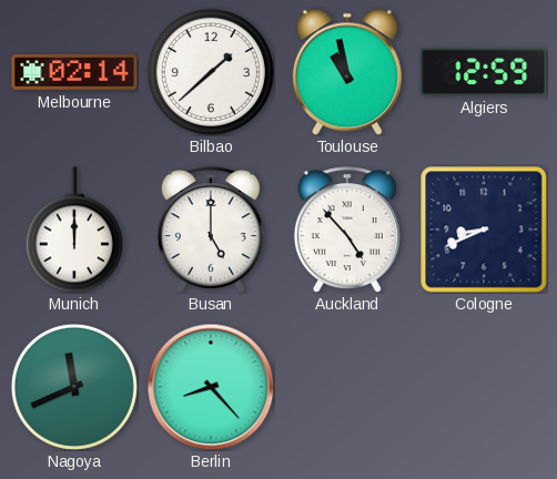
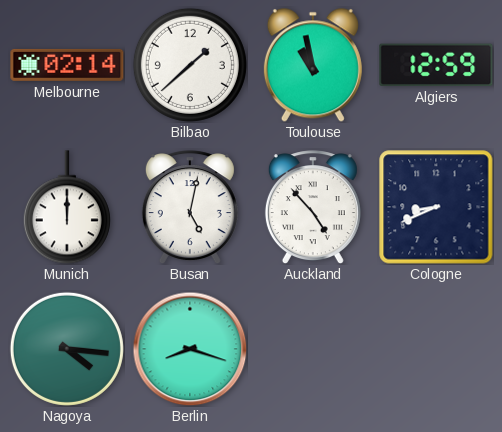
Busan: 5:00 -> 5:02 (190, 207)
Nagoya: 11:41 -> 4:16 (67, 349)
Berlin: 8:23 -> 8:18 (190, 349)
